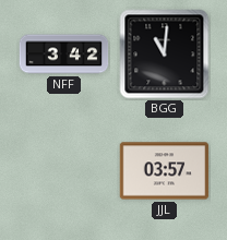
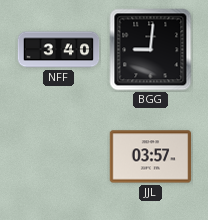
NFF: 3:42 -> 3:40 (59, 50)
BGG: 11:01 -> 9:01 (151, 50)
